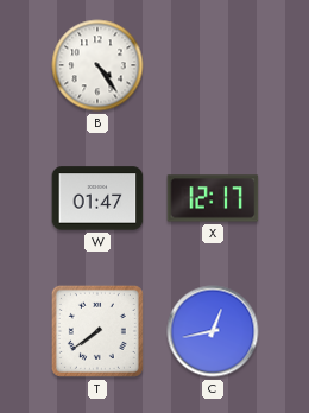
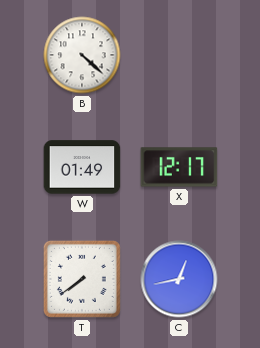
B: 4:24 -> 4:22 (82, 55)
W: 01:47 -> 01:49 (82, 167)
